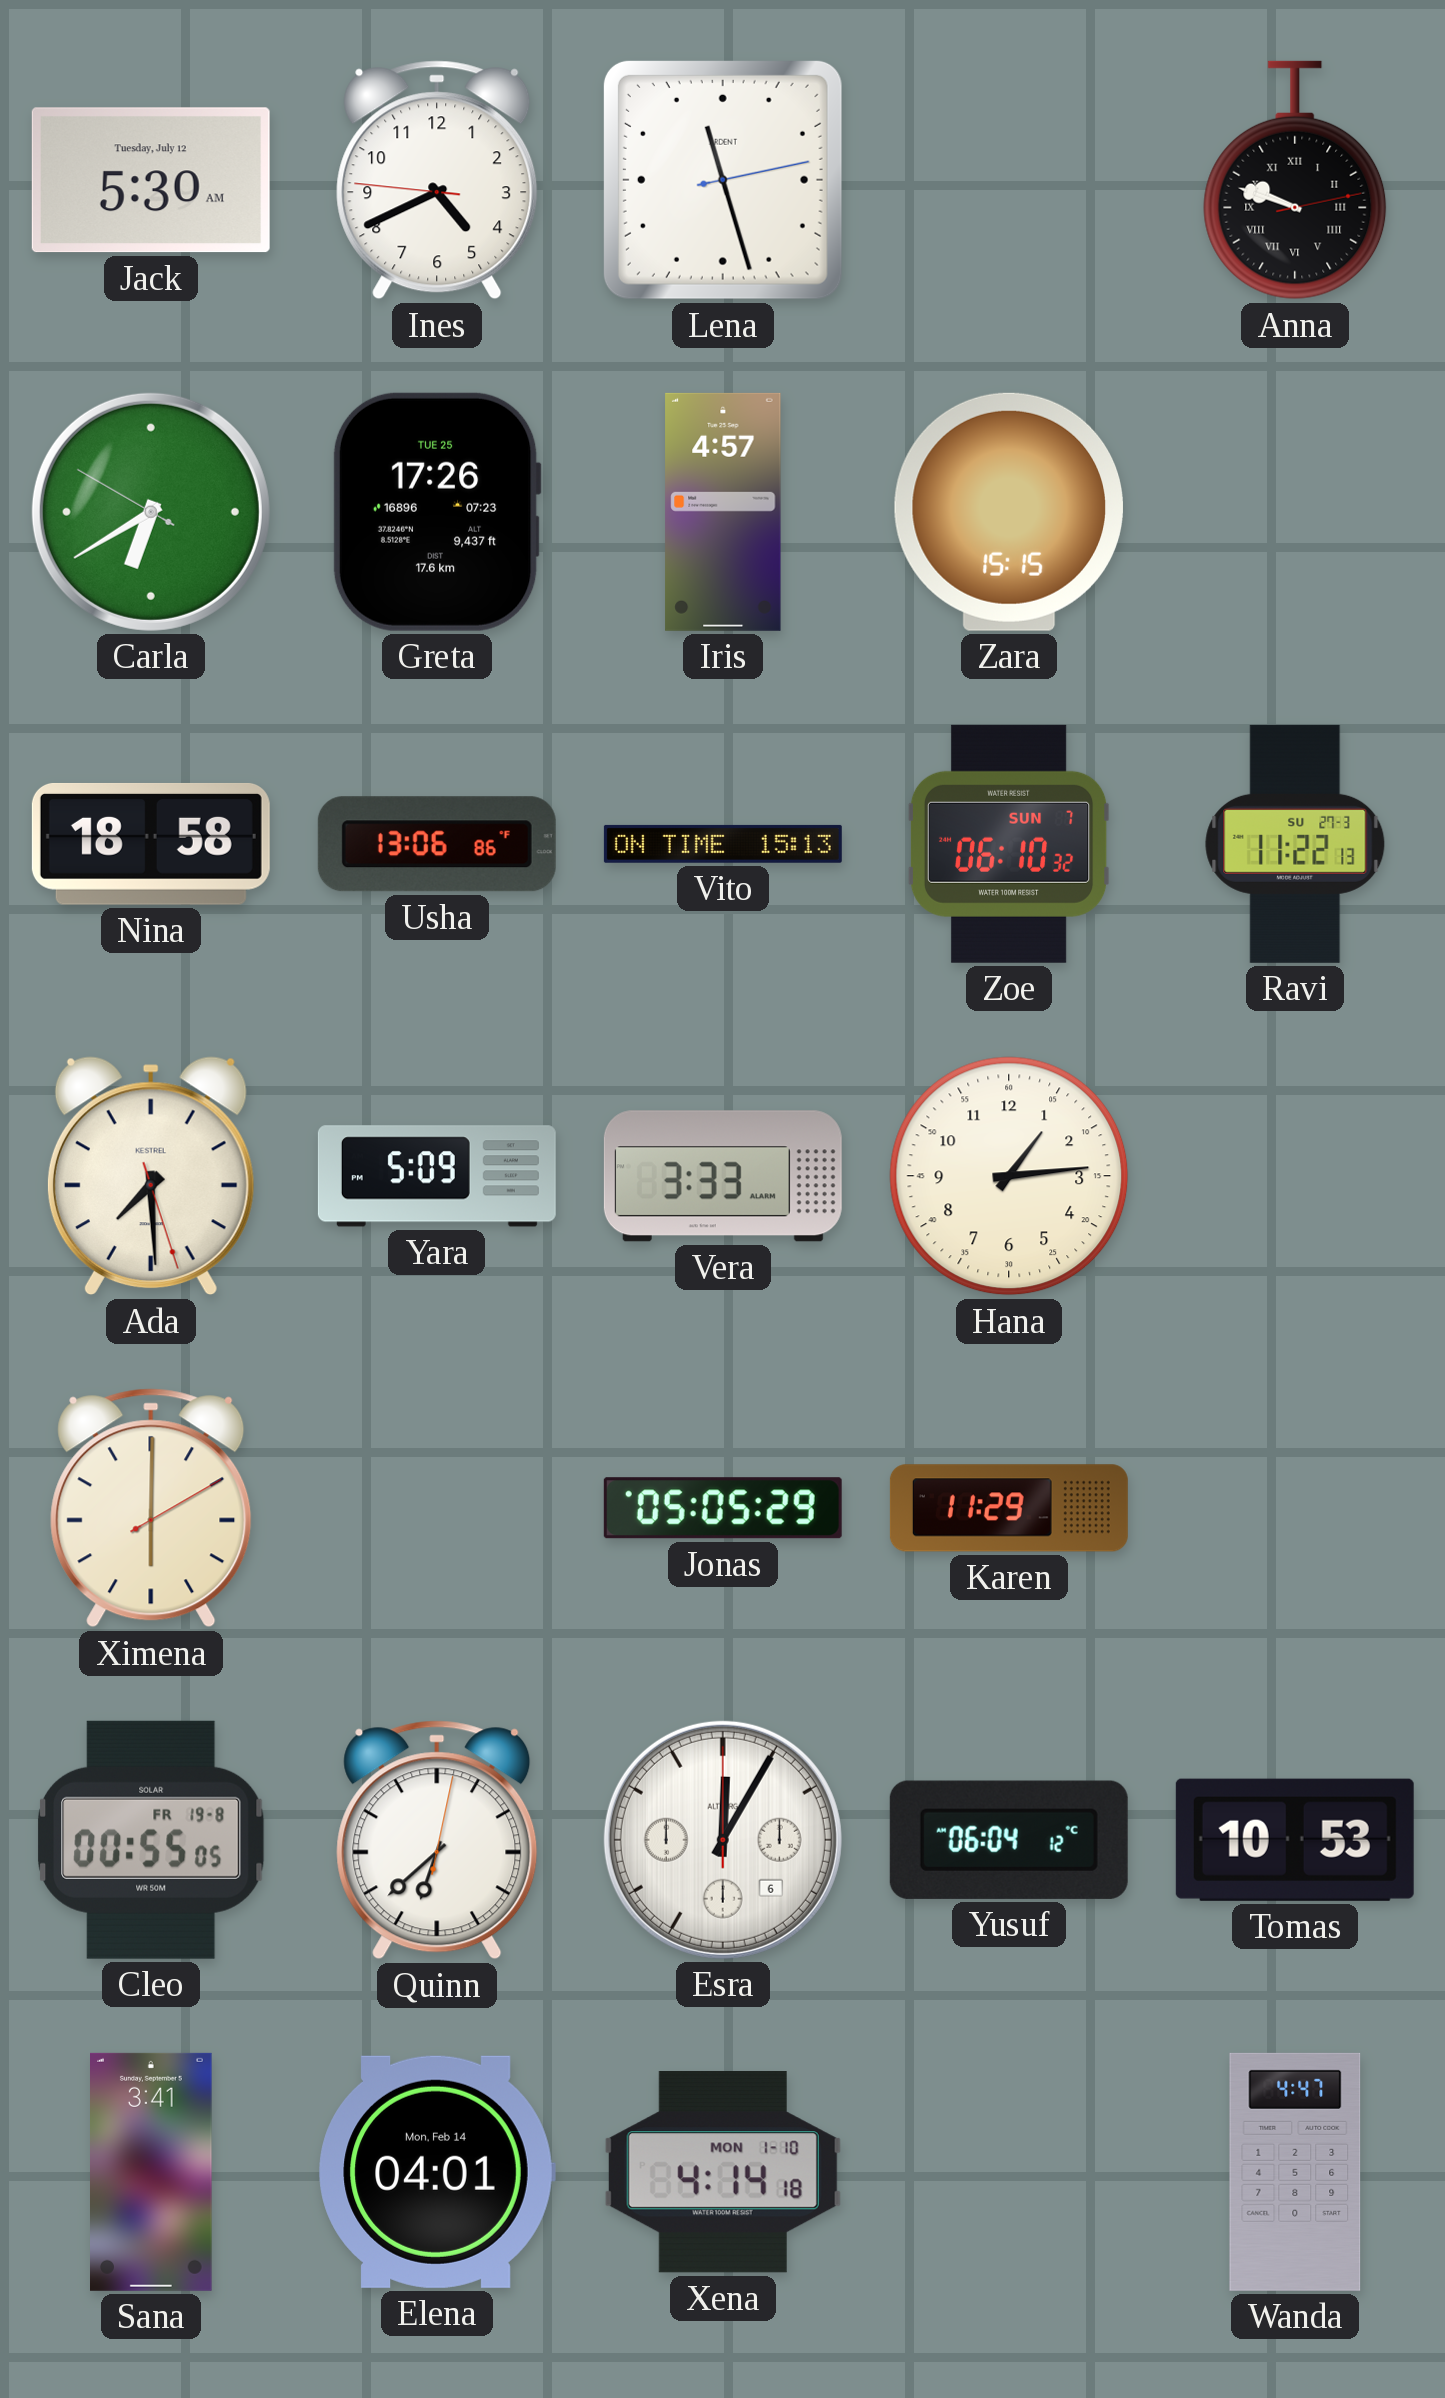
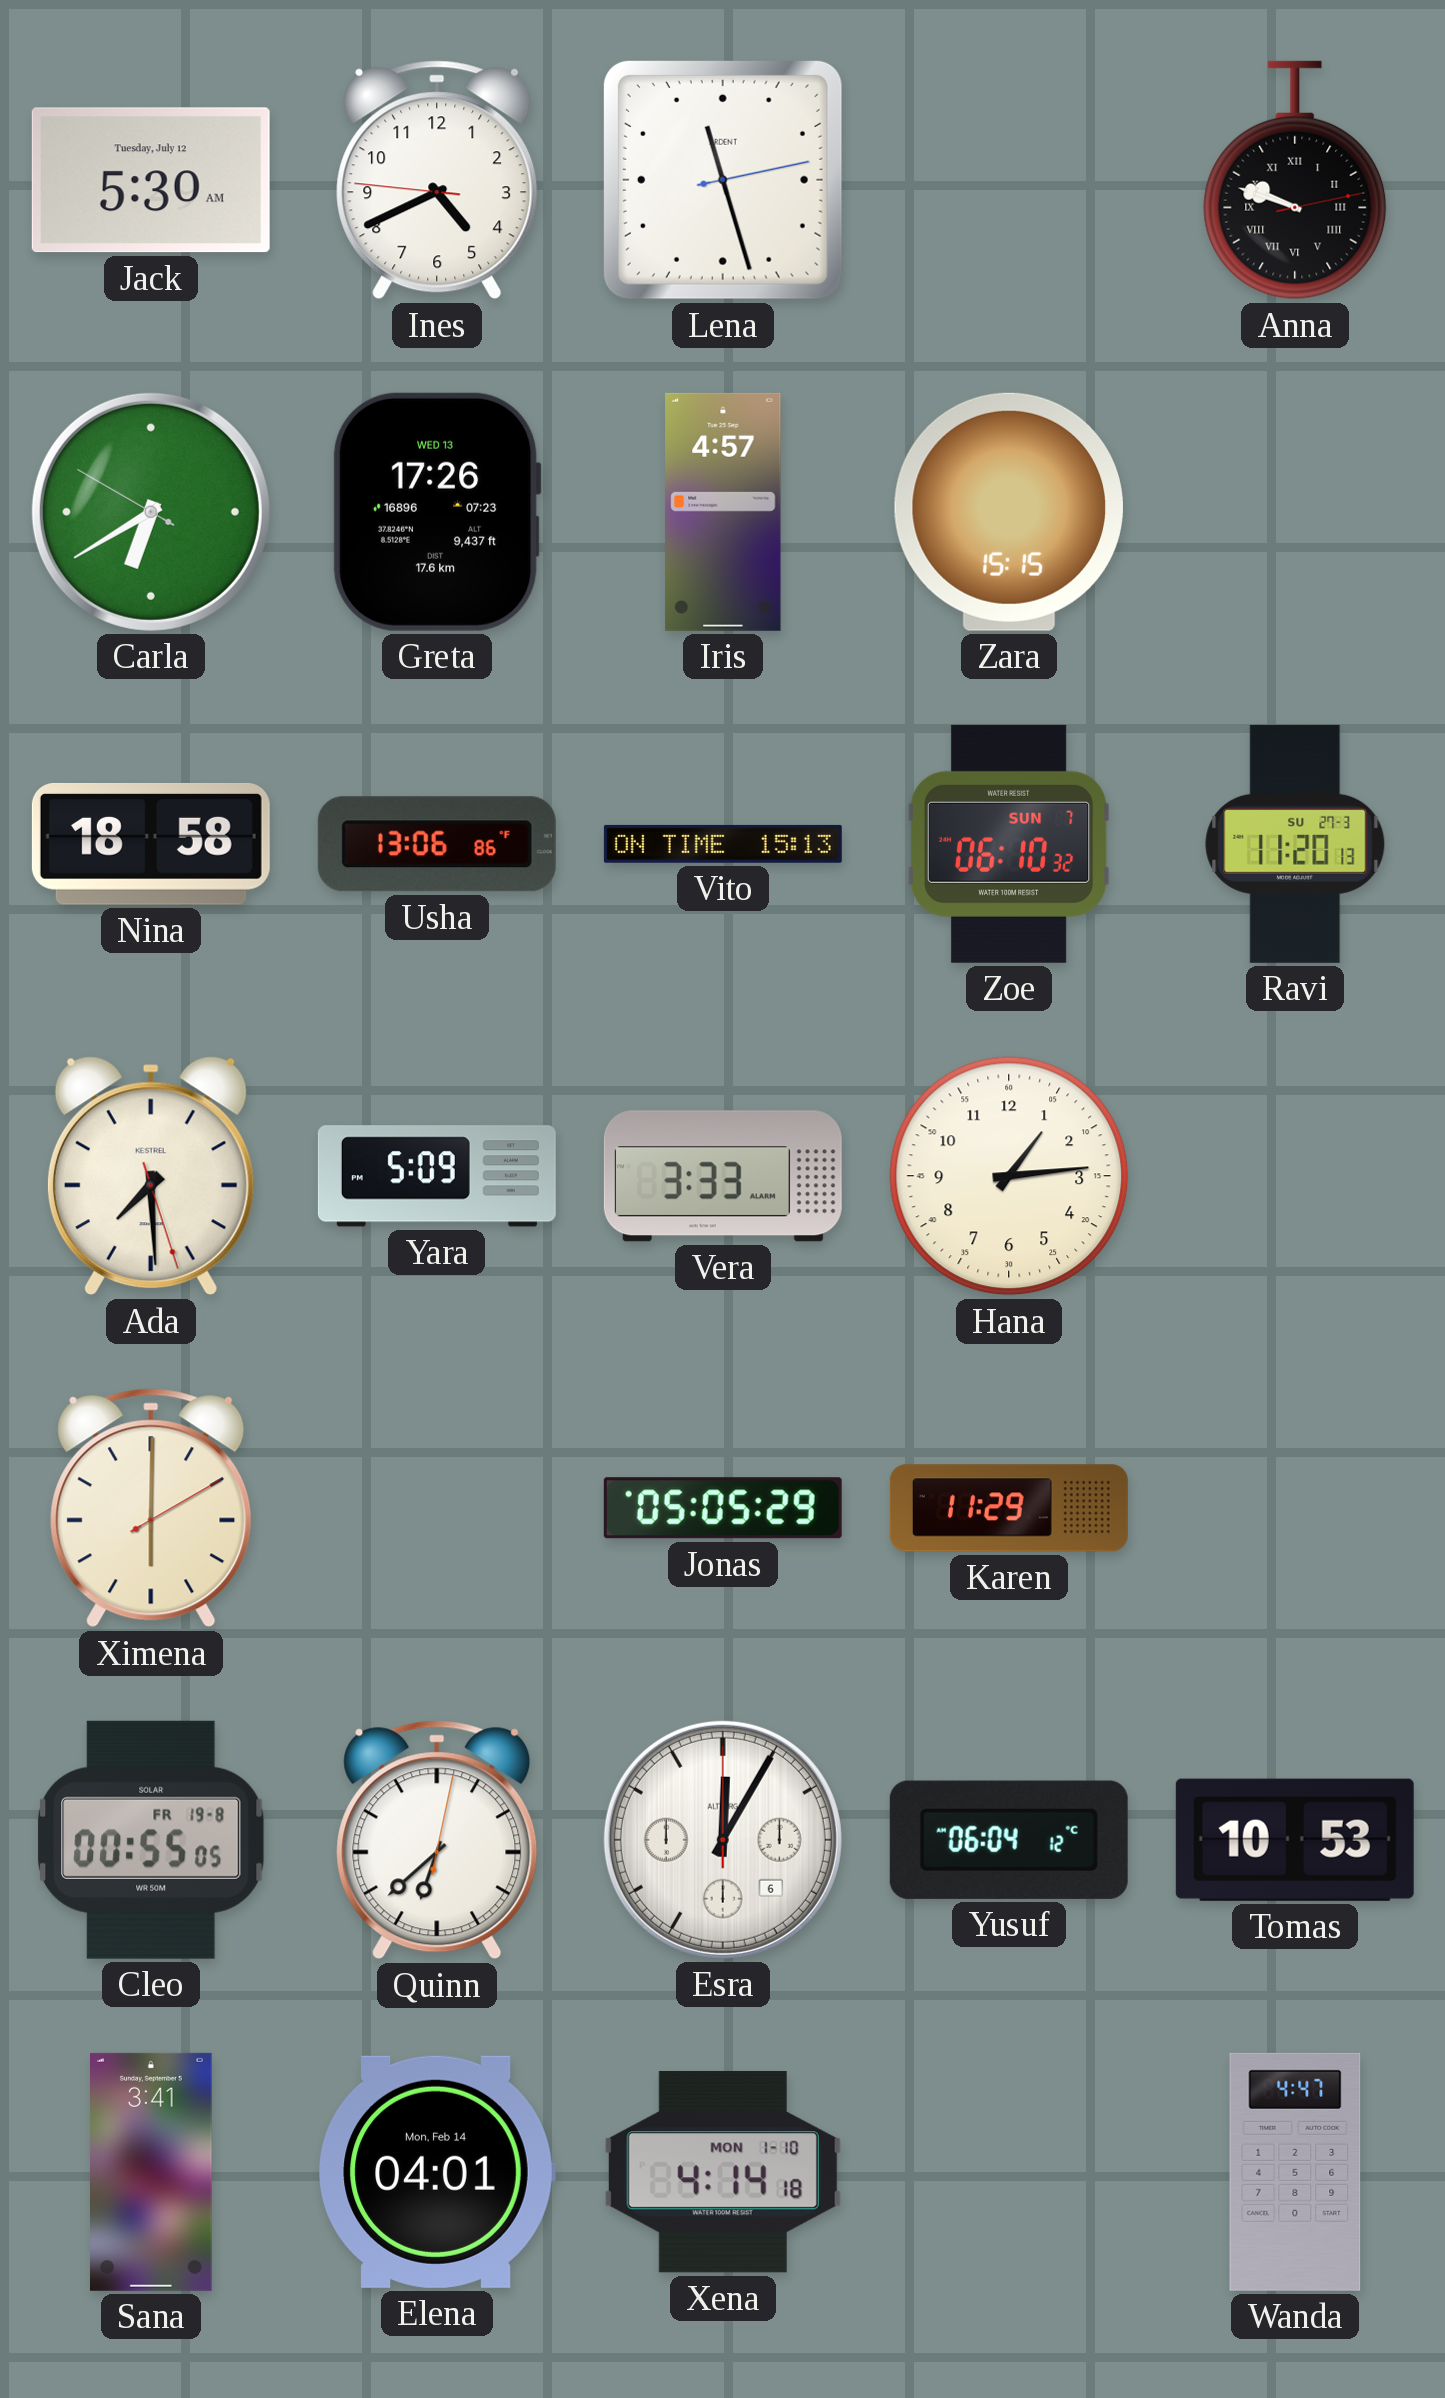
Greta date: TUE 25 -> WED 13 (437, 512)
Ravi: 11:22 -> 11:20 (1295, 844)
